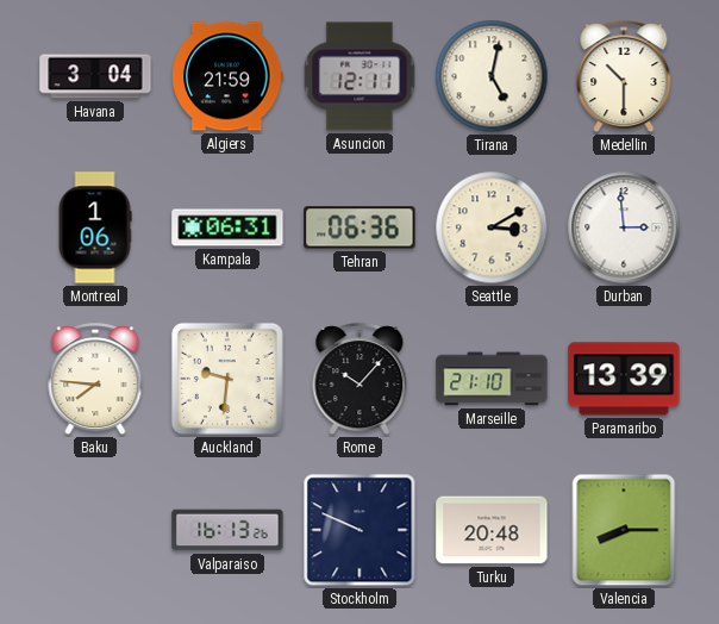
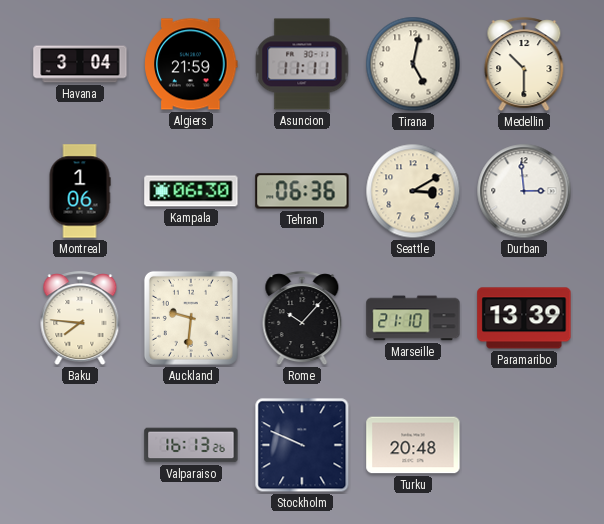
Asuncion: 12:11 -> 11:11 (302, 64)
Kampala: 06:31 -> 06:30 (191, 191)
Valencia: 8:15 -> none (624, 530)
